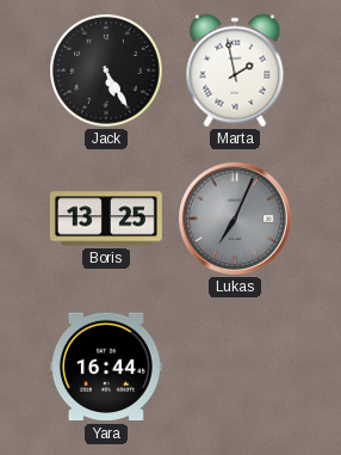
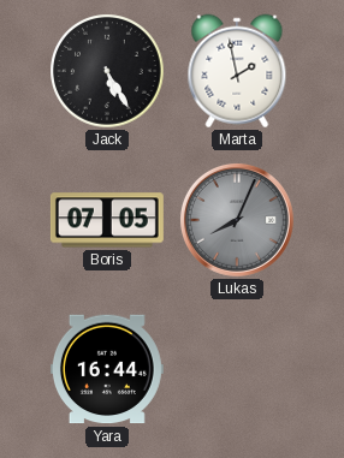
Boris: 13:25 -> 07:05 (107, 220)
Lukas: 7:04 -> 8:04 (237, 220)
